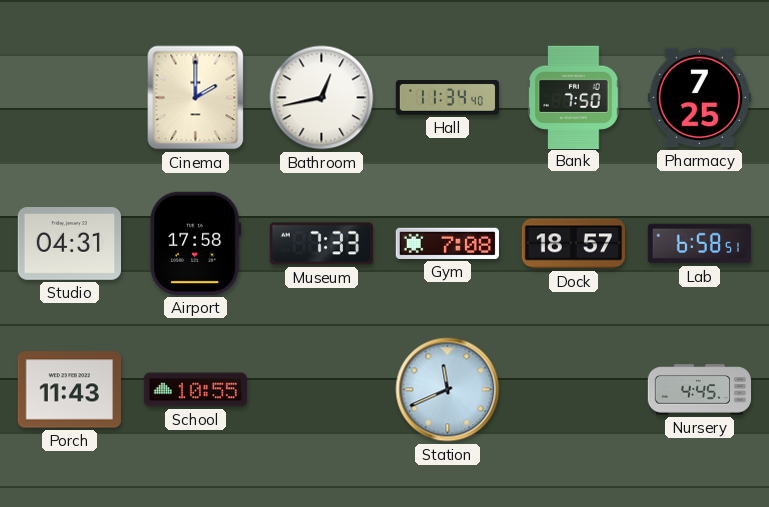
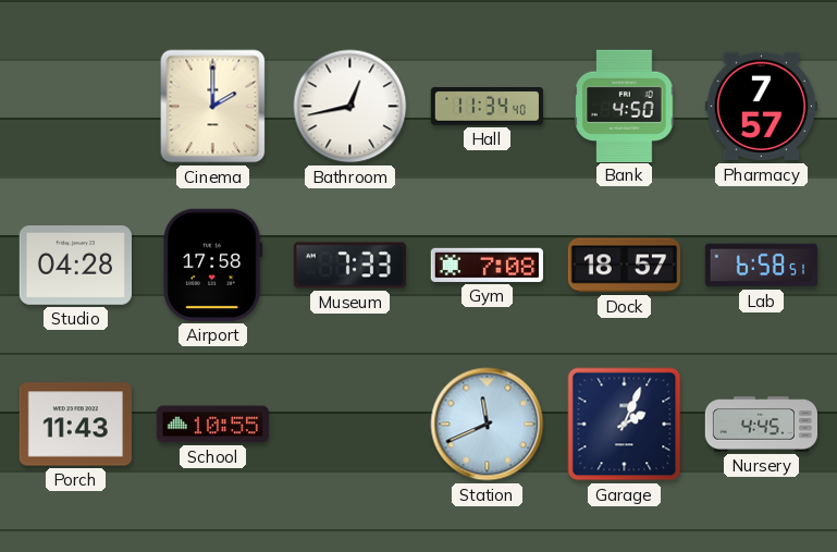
Bank: 7:50 -> 4:50 (625, 106)
Pharmacy: 7:25 -> 7:57 (761, 107)
Studio: 04:31 -> 04:28 (75, 266)
Garage: none -> 2:04 (625, 425)
